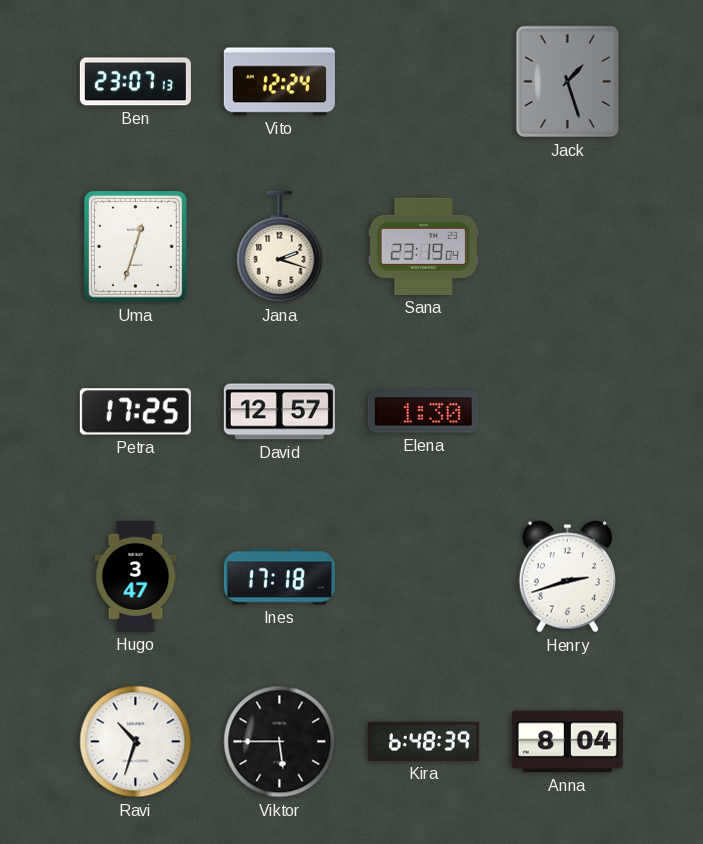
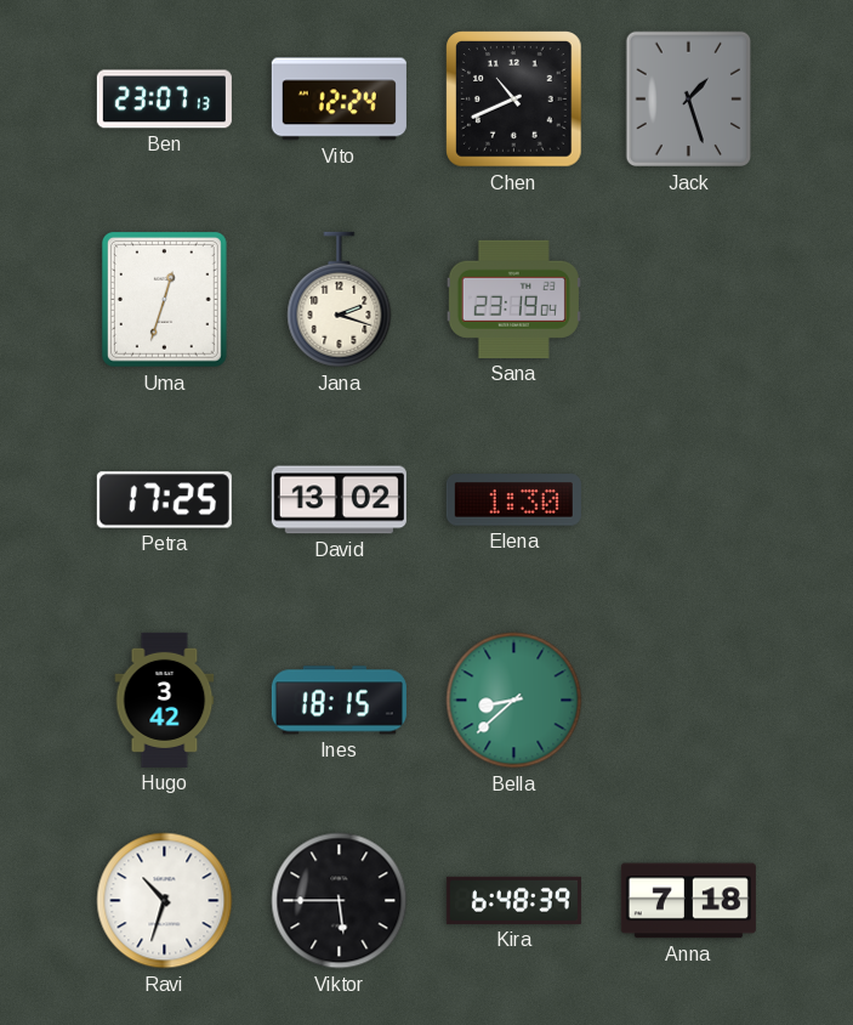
Chen: none -> 10:41 (514, 100)
David: 12:57 -> 13:02 (339, 500)
Hugo: 3:47 -> 3:42 (165, 700)
Ines: 17:18 -> 18:15 (339, 701)
Bella: none -> 8:38 (514, 701)
Henry: 2:42 -> none (567, 577)
Anna: 8:04 -> 7:18 (688, 901)
